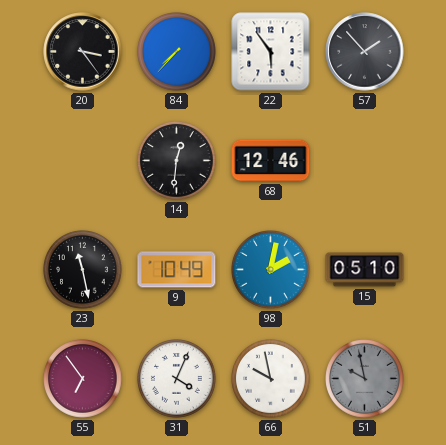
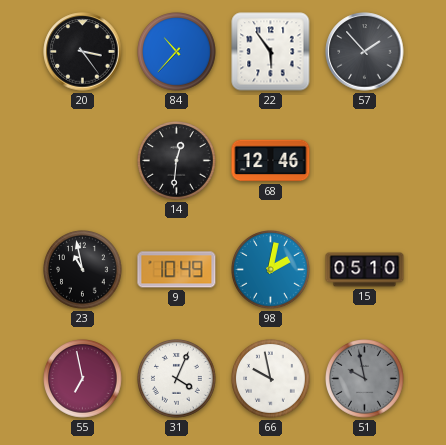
84: 7:37 -> 10:37 (177, 52)
23: 11:28 -> 10:58 (83, 270)
55: 6:54 -> 6:58 (83, 379)
